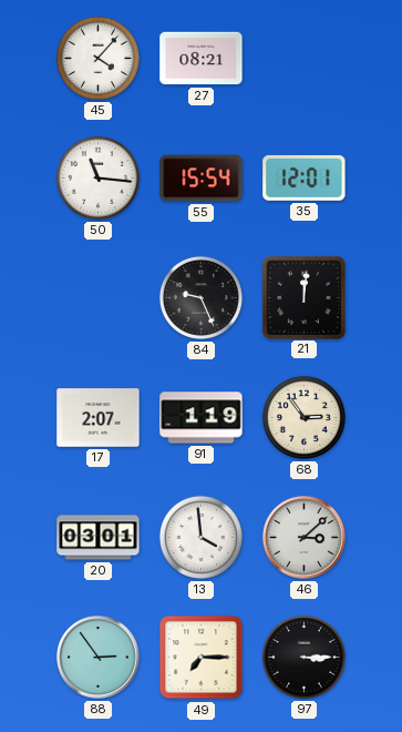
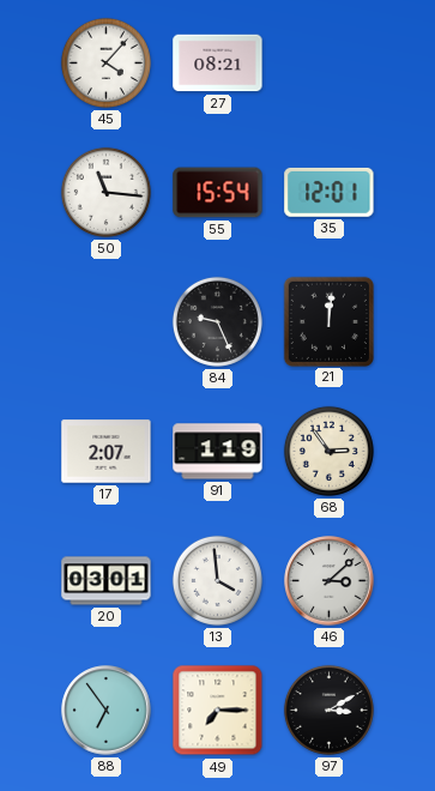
88: 2:54 -> 6:54 (107, 711)
97: 3:15 -> 3:10 (328, 710)
